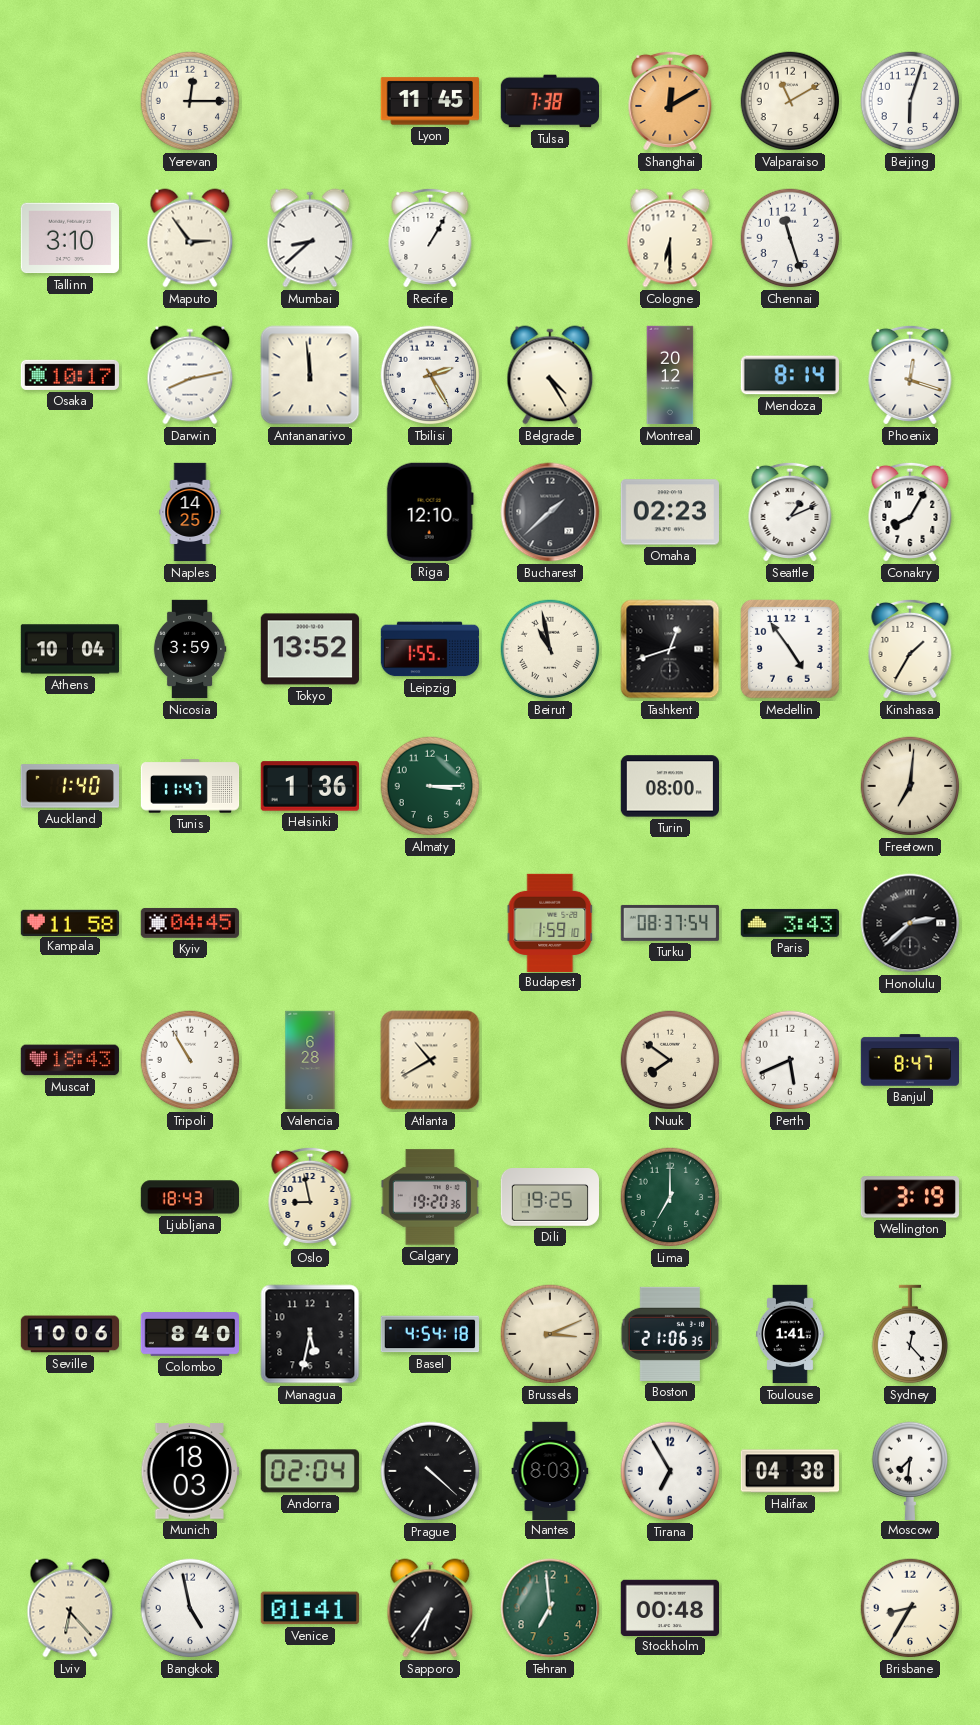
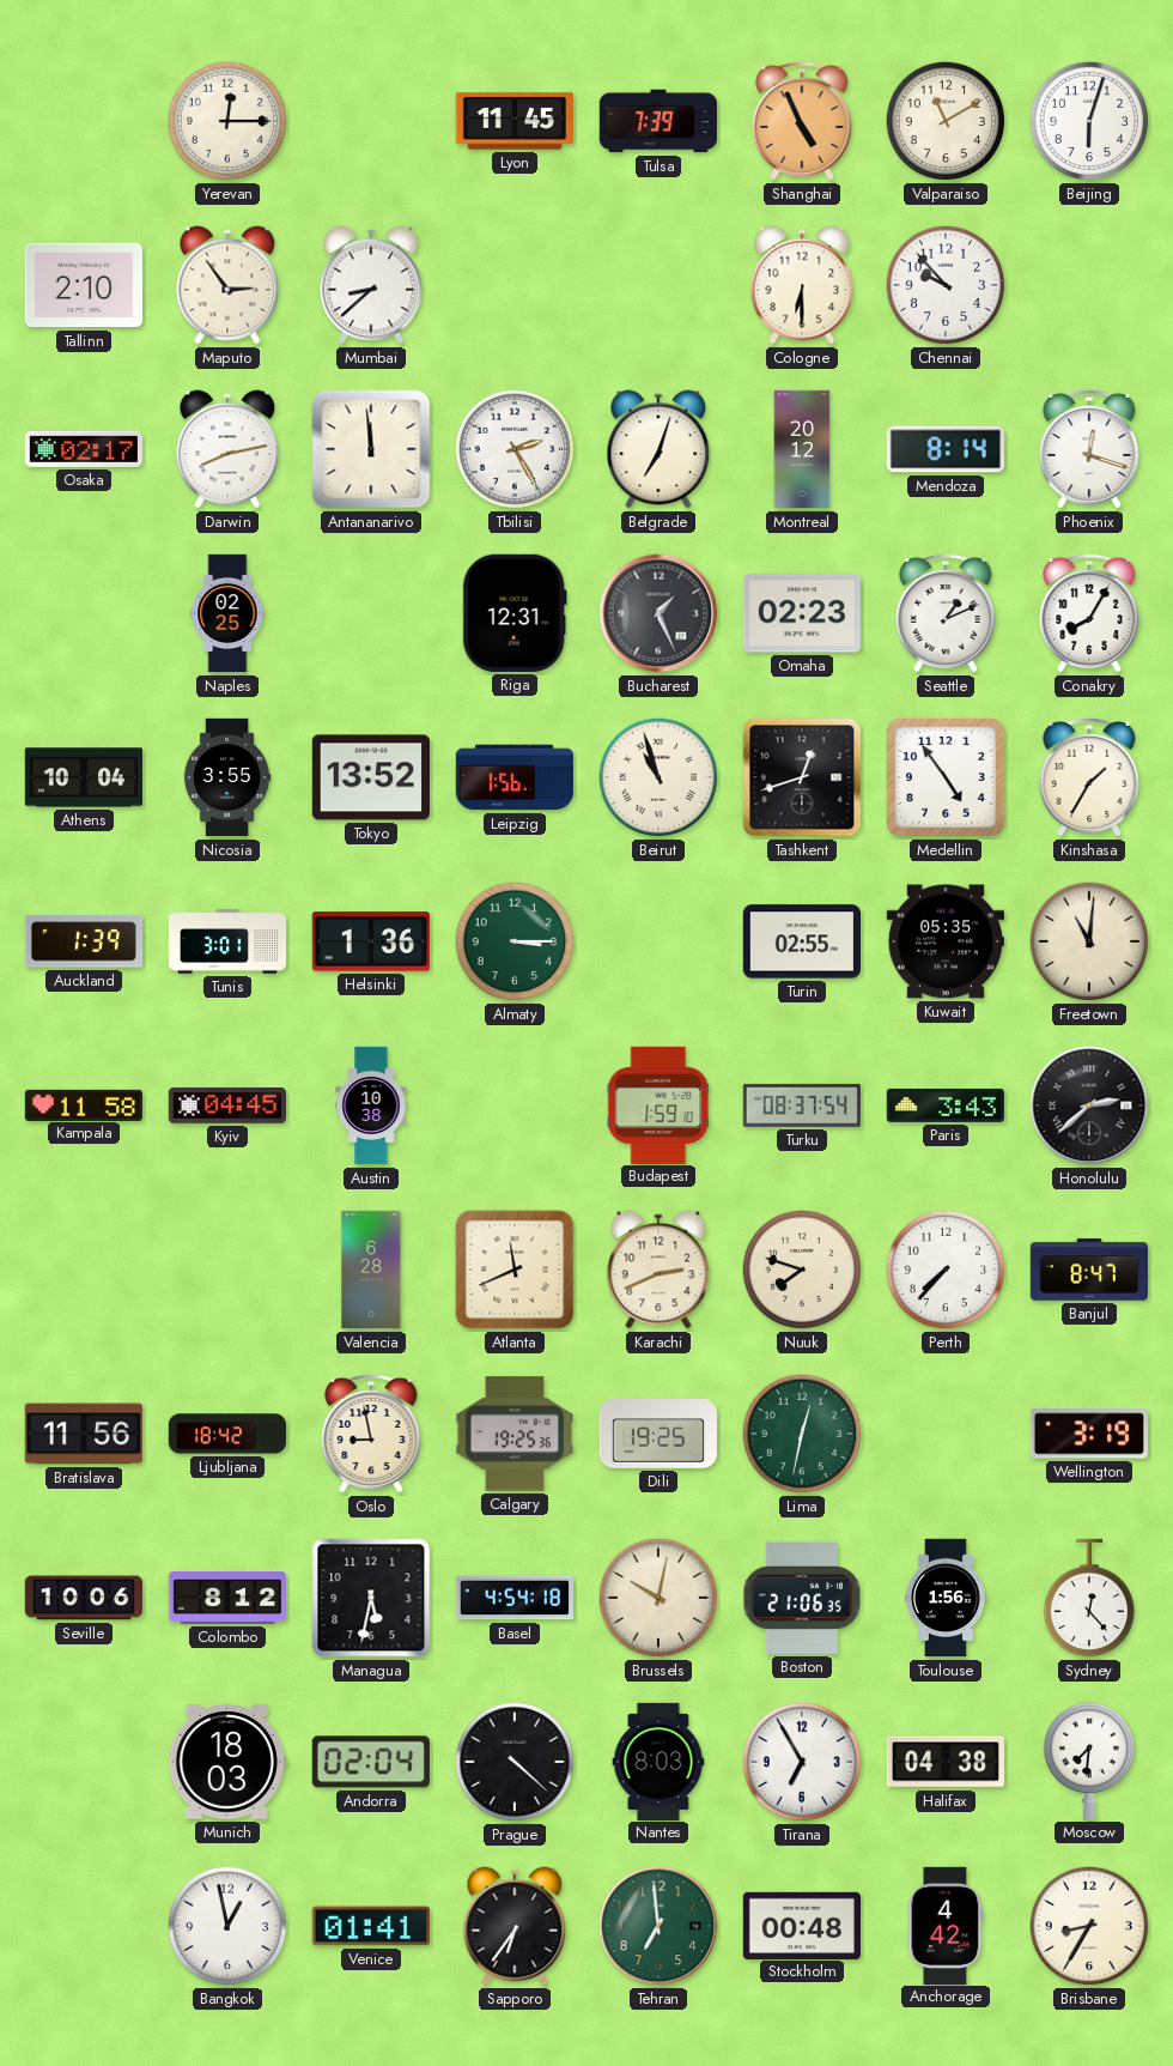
Tulsa: 7:38 -> 7:39 (657, 121)
Shanghai: 12:10 -> 4:56 (802, 121)
Tallinn: 3:10 -> 2:10 (83, 285)
Recife: 1:05 -> none (430, 238)
Chennai: 11:27 -> 9:53 (946, 285)
Osaka: 10:17 -> 02:17 (83, 449)
Belgrade: 4:25 -> 7:03 (658, 449)
Naples: 14:25 -> 02:25 (227, 613)
Riga: 12:10 -> 12:31 (515, 613)
Bucharest: 1:38 -> 1:26 (658, 613)
Nicosia: 3:59 -> 3:55 (227, 777)
Leipzig: 1:55 -> 1:56 (513, 777)
Beirut: 10:58 -> 10:57 (658, 777)
Auckland: 1:40 -> 1:39 (83, 941)
Tunis: 11:47 -> 3:01 (227, 941)
Turin: 08:00 -> 02:55 (801, 941)
Kuwait: none -> 05:35 (944, 941)
Freetown: 7:01 -> 11:01 (1089, 941)
Austin: none -> 10:38 (371, 1105)
Muscat: 18:43 -> none (70, 1060)
Tripoli: 10:55 -> none (190, 1060)
Atlanta: 10:40 -> 11:41 (515, 1270)
Karachi: none -> 2:41 (658, 1270)
Nuuk: 7:51 -> 7:48 (802, 1270)
Perth: 5:41 -> 7:37 (946, 1270)
Bratislava: none -> 11:56 (83, 1434)
Ljubljana: 18:43 -> 18:42 (226, 1434)
Calgary: 19:20 -> 19:25 (513, 1434)
Lima: 7:00 -> 12:32 (802, 1434)
Colombo: 8:40 -> 8:12 (226, 1598)
Brussels: 3:11 -> 10:02 (658, 1598)
Toulouse: 1:41 -> 1:56 (946, 1598)
Lviv: 6:23 -> none (70, 1608)
Bangkok: 4:58 -> 12:58 (227, 1926)
Anchorage: none -> 4:42 (946, 1925)
